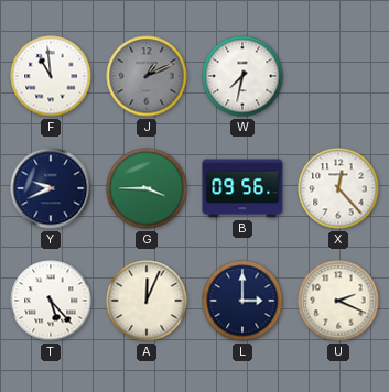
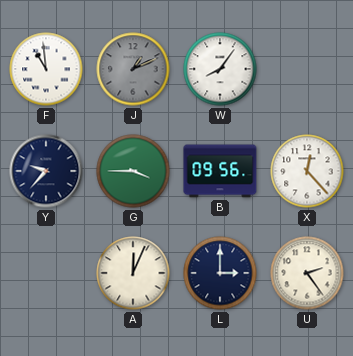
W: 7:32 -> 8:06 (220, 69)
Y: 9:41 -> 9:37 (46, 171)
T: 5:23 -> none (51, 301)
U: 2:19 -> 2:24 (307, 273)
